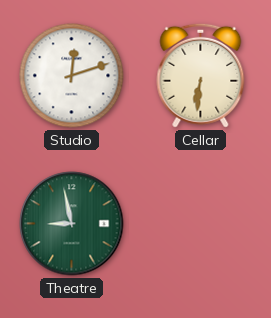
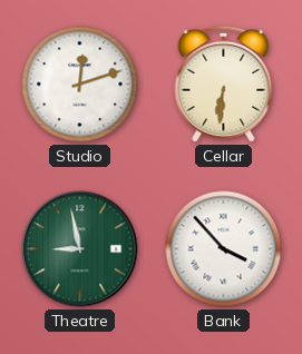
Bank: none -> 3:53 (224, 249)
